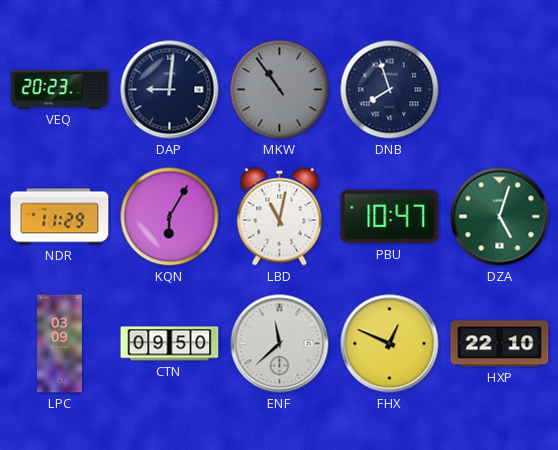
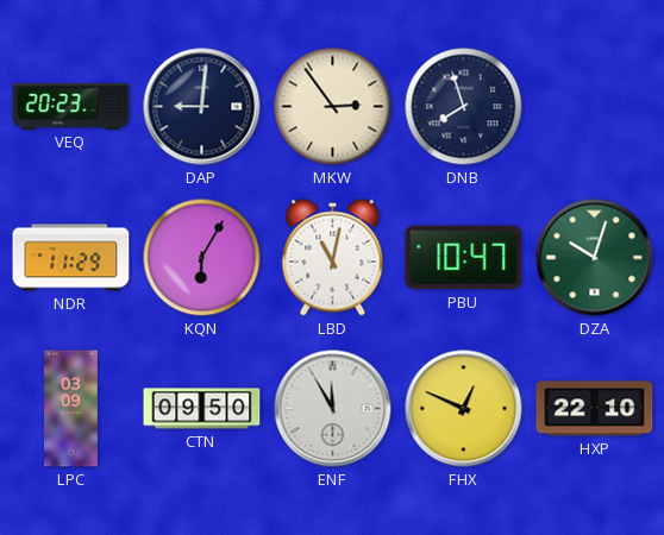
MKW: 10:54 -> 2:54 (333, 107)
MKW dial: grey -> cream (333, 107)
DZA: 5:03 -> 10:03 (595, 258)
ENF: 11:38 -> 11:55 (333, 409)
